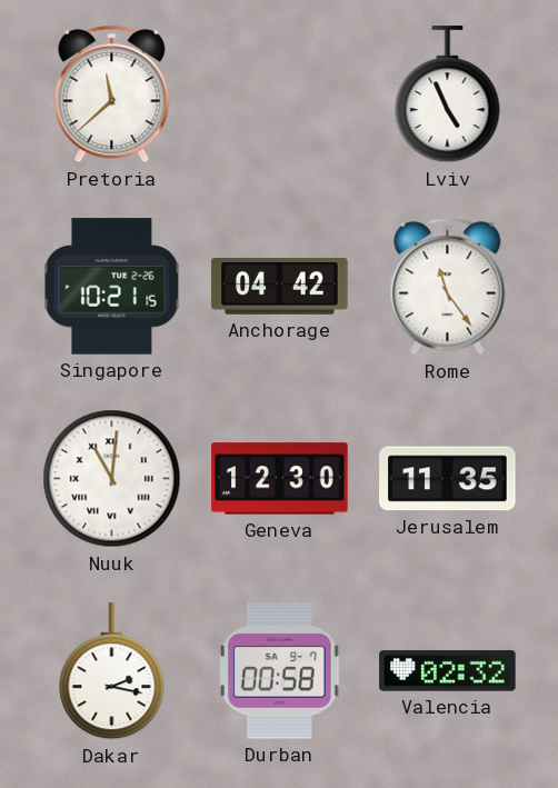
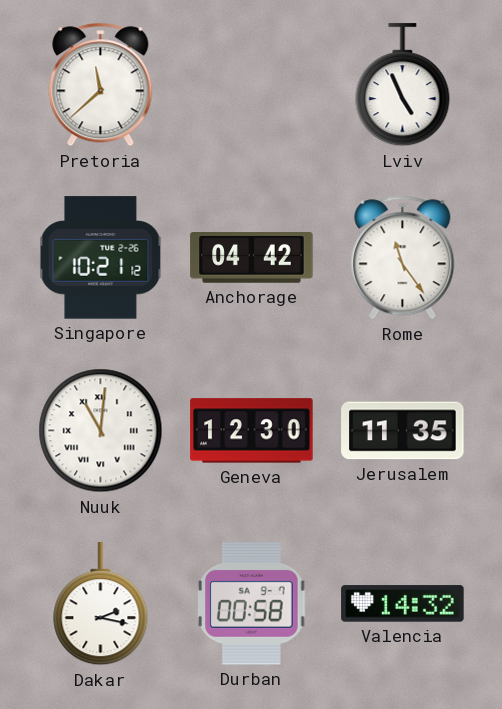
Singapore: 10:21:15 -> 10:21:12 (101, 258)
Valencia: 02:32 -> 14:32 (403, 604)
